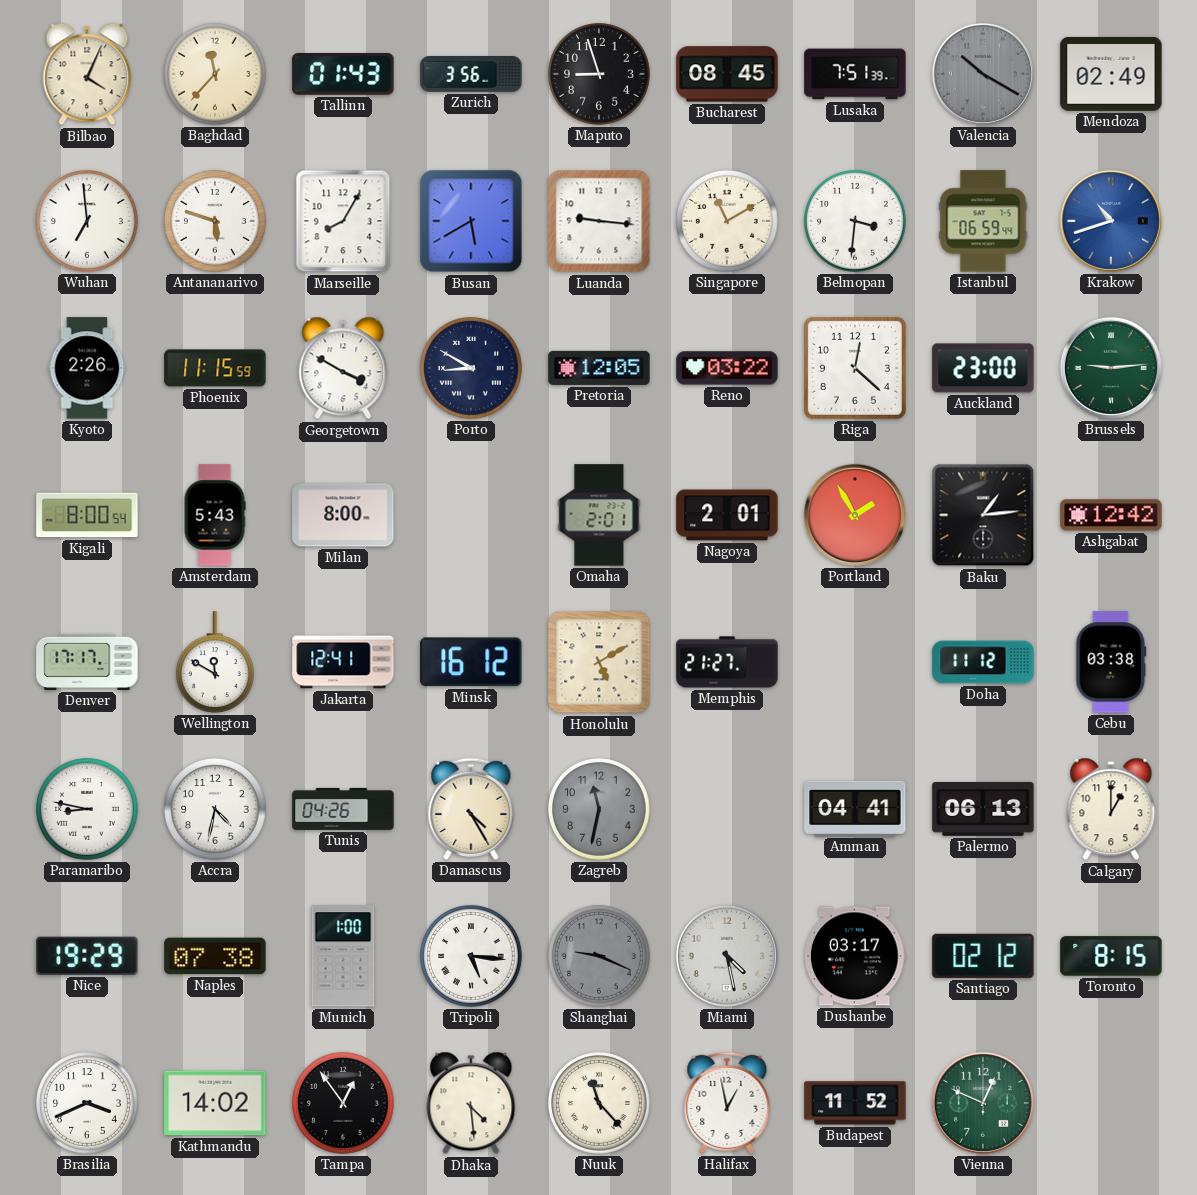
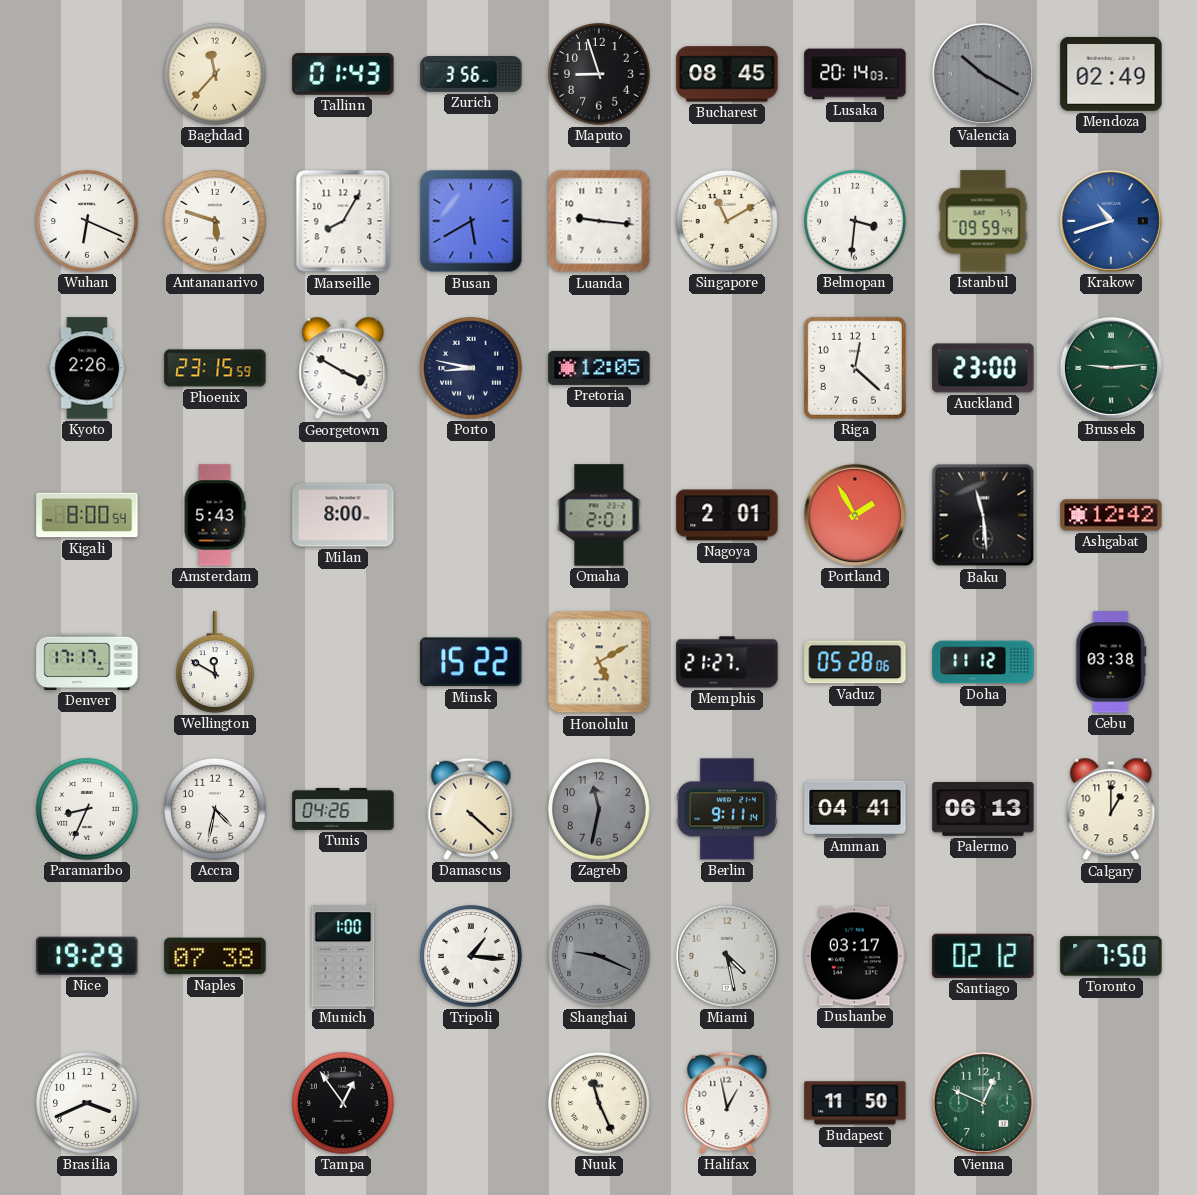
Bilbao: 4:04 -> none (87, 74)
Lusaka: 7:51 -> 20:14 (855, 74)
Wuhan: 6:59 -> 6:19 (88, 222)
Istanbul: 06:59 -> 09:59 (983, 221)
Phoenix: 11:15 -> 23:15 (215, 368)
Porto: 8:50 -> 8:47 (472, 369)
Reno: 03:22 -> none (727, 368)
Baku: 1:14 -> 11:29 (983, 515)
Jakarta: 12:41 -> none (343, 662)
Minsk: 16:12 -> 15:22 (471, 662)
Vaduz: none -> 05:28 (855, 662)
Paramaribo: 8:47 -> 8:34 (88, 810)
Damascus: 4:25 -> 4:22 (471, 809)
Berlin: none -> 9:11 (727, 809)
Tripoli: 5:16 -> 1:16 (472, 957)
Toronto: 8:15 -> 7:50 (1111, 956)
Kathmandu: 14:02 -> none (215, 1103)
Dhaka: 4:29 -> none (471, 1103)
Nuuk: 11:23 -> 11:26 (600, 1104)
Budapest: 11:52 -> 11:50 (855, 1103)
